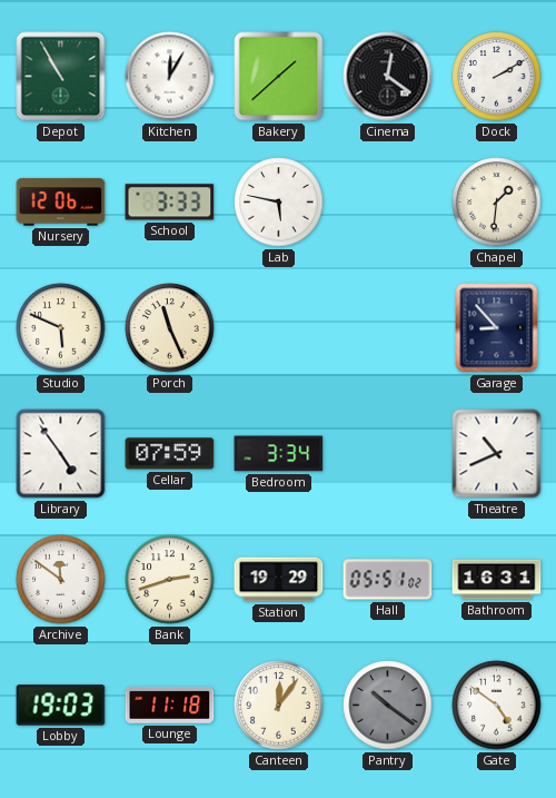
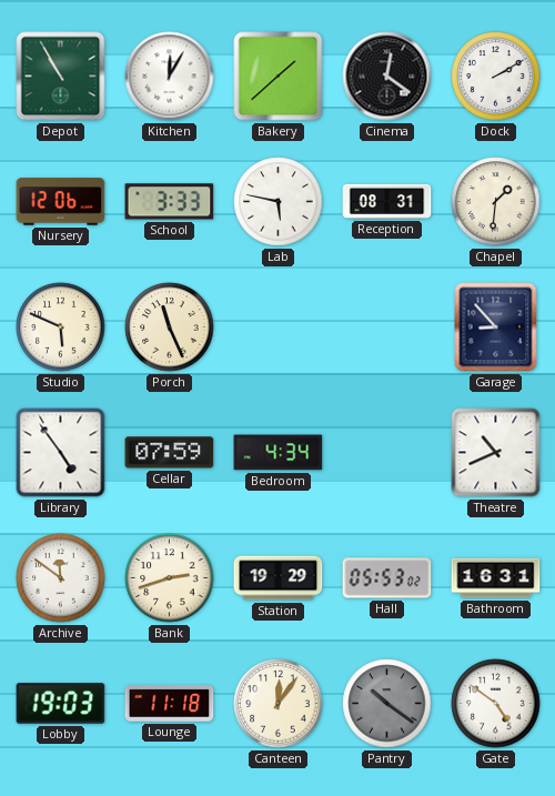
Reception: none -> 08:31 (387, 201)
Bedroom: 3:34 -> 4:34 (279, 453)
Hall: 05:51 -> 05:53 (387, 578)
